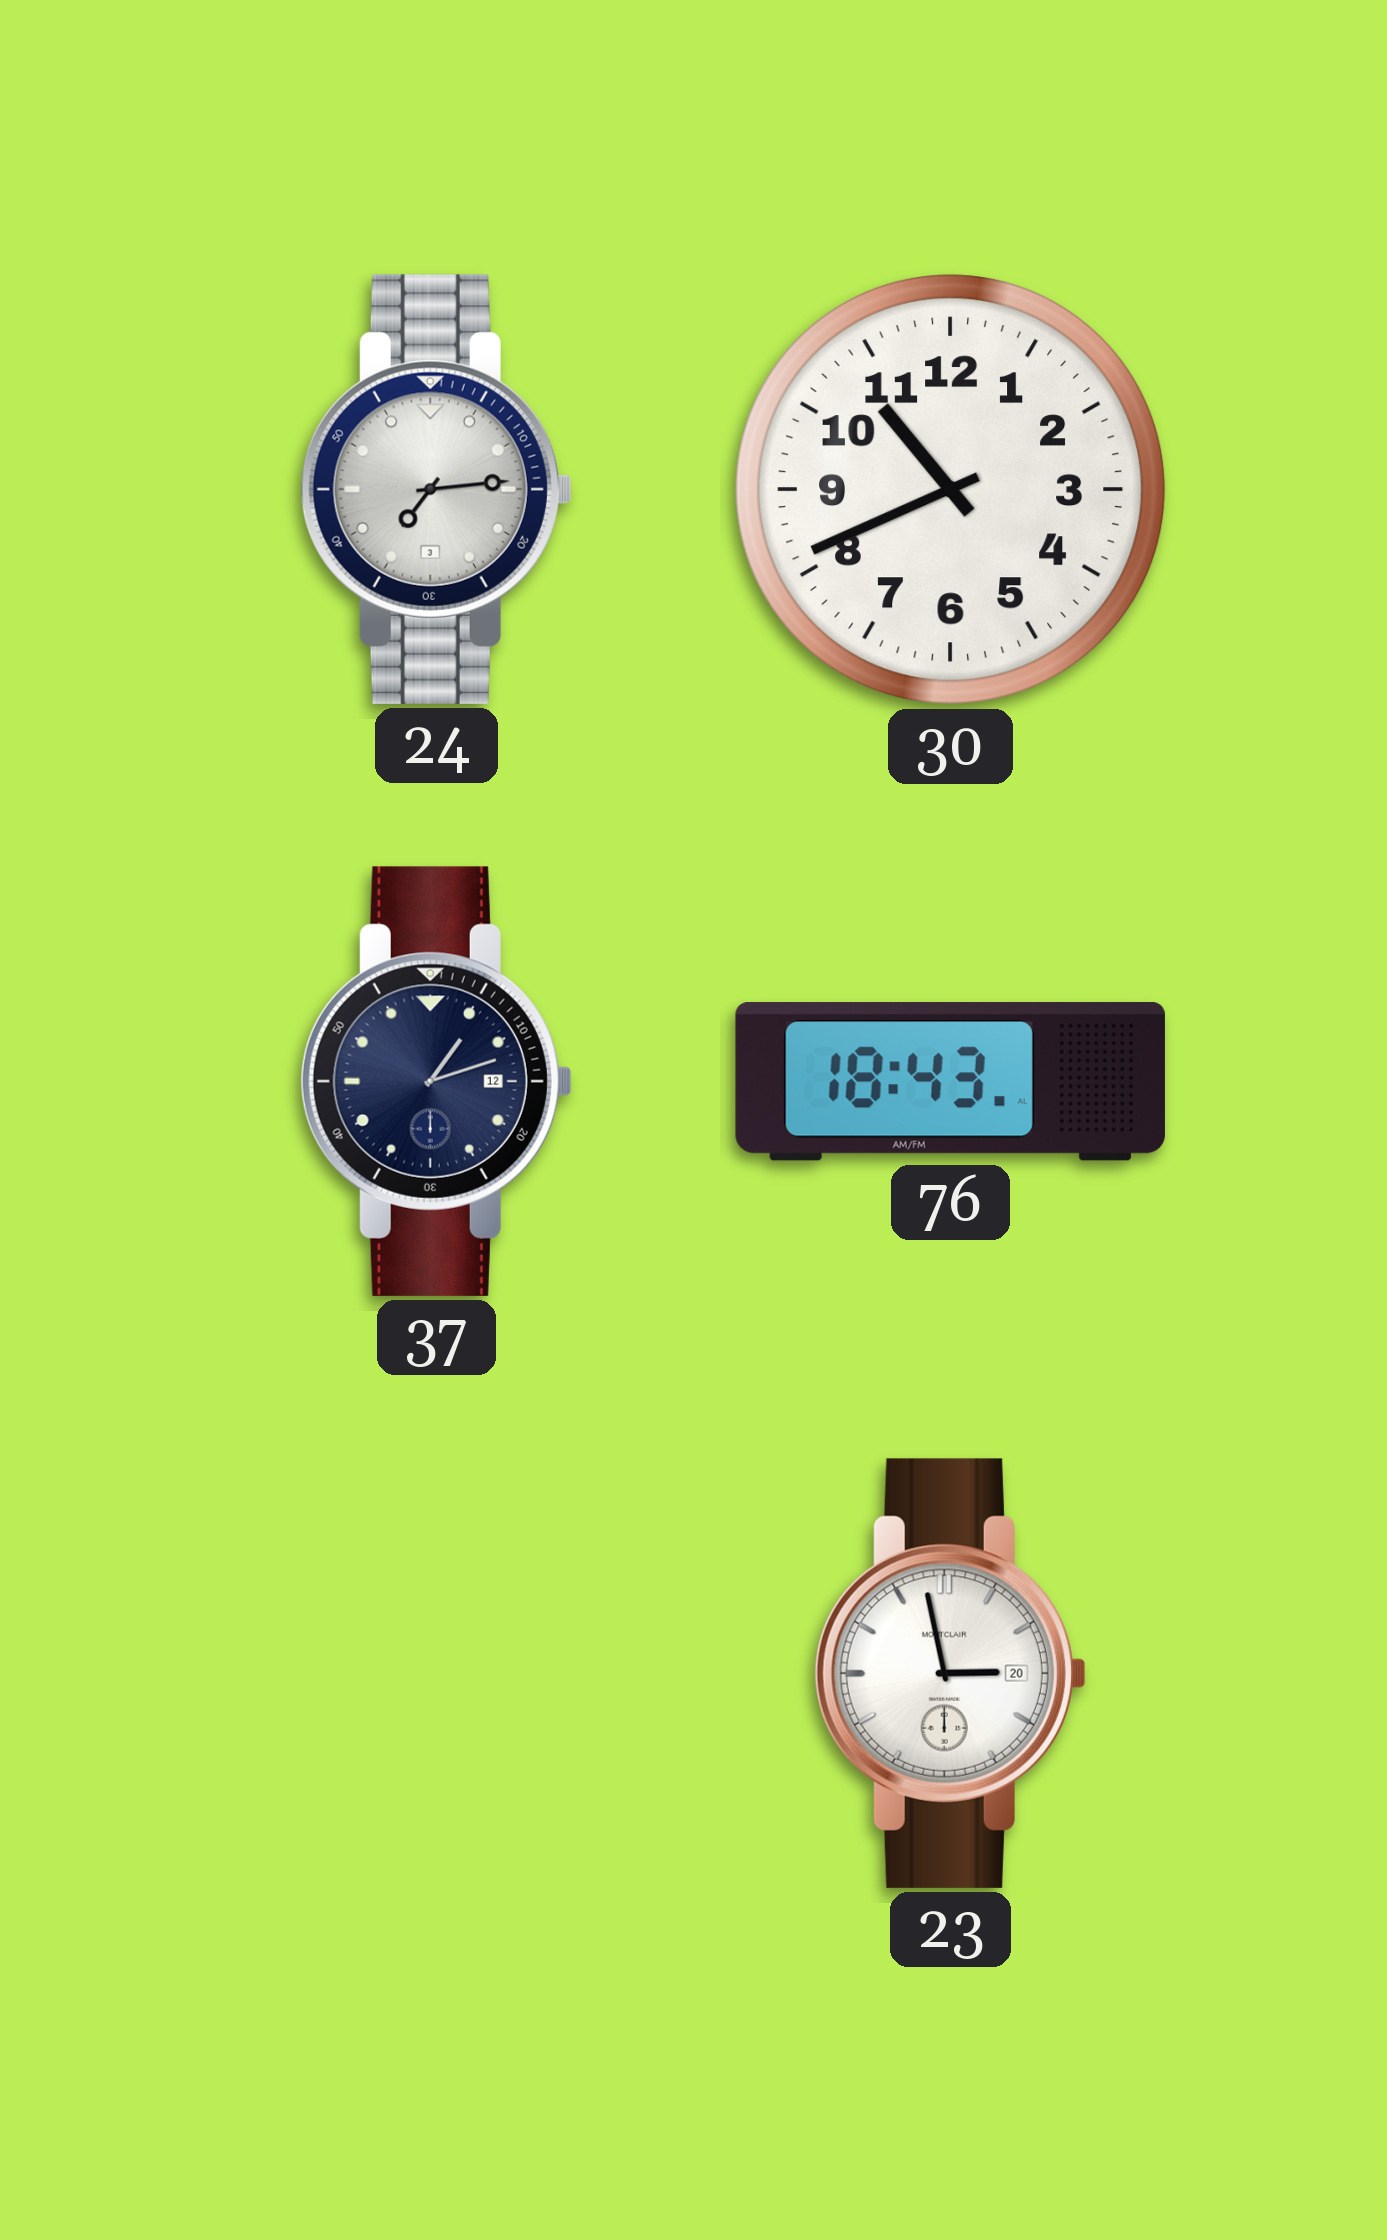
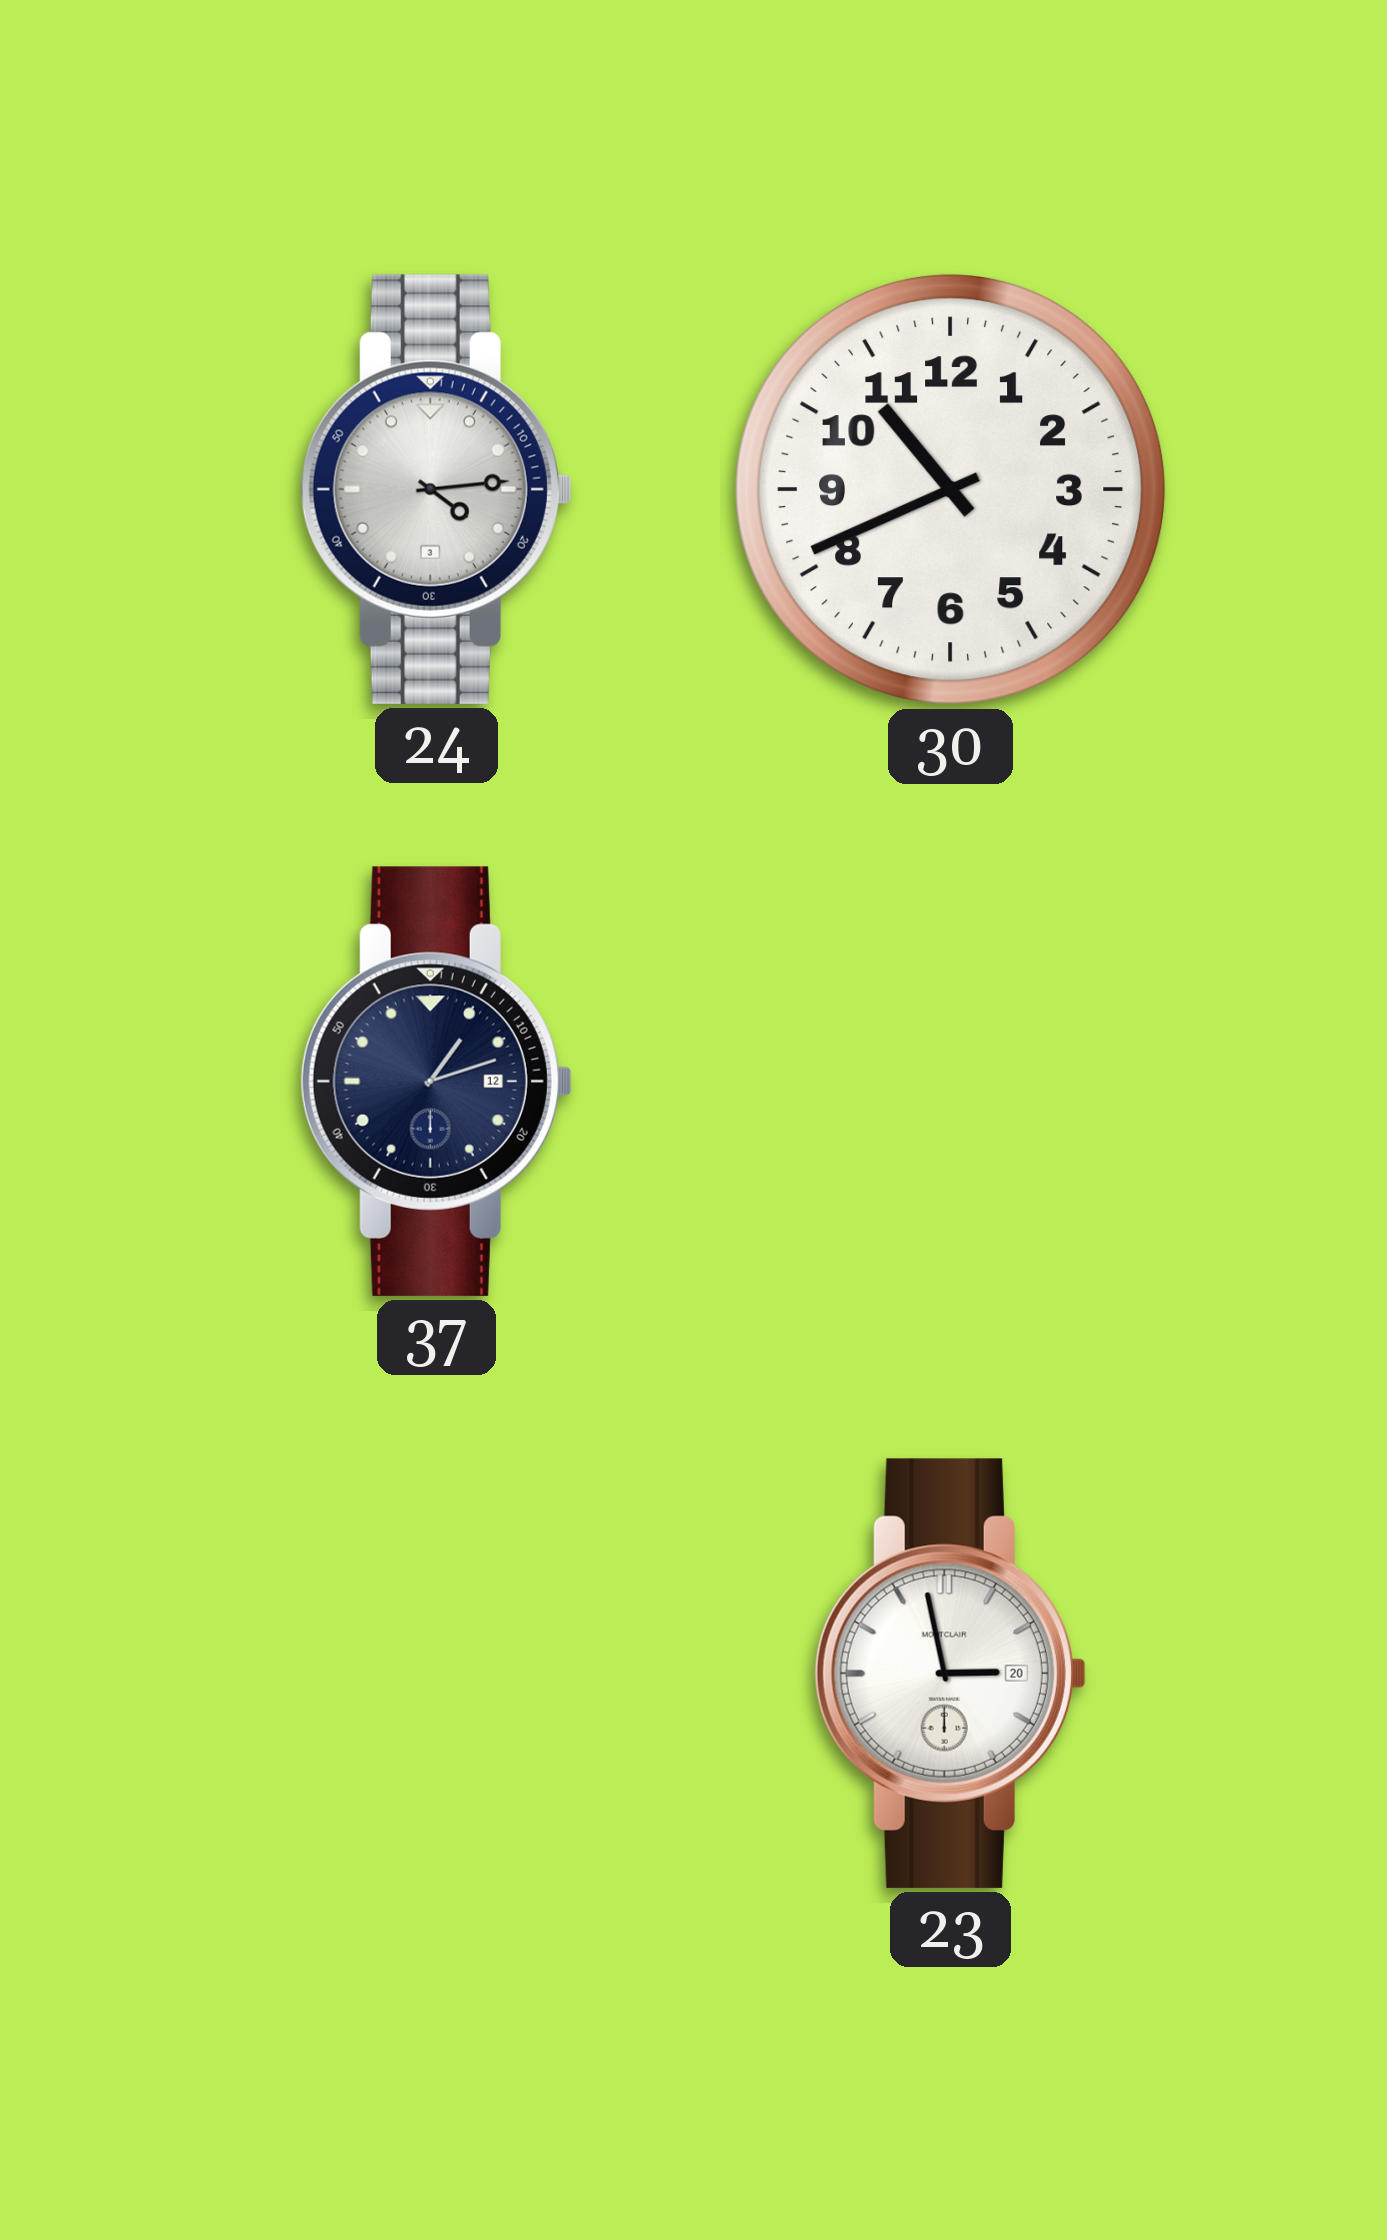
24: 7:14 -> 4:14 (436, 489)
76: 18:43 -> none (950, 1082)
